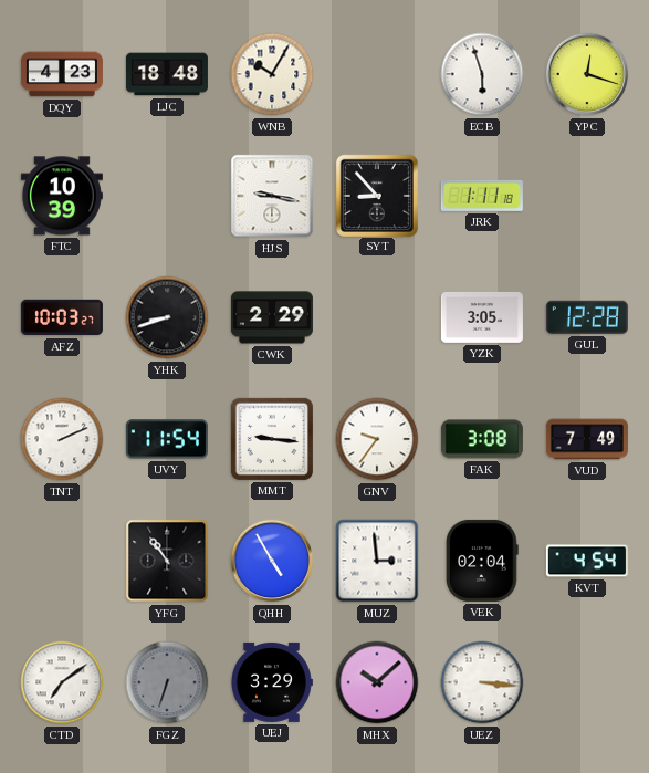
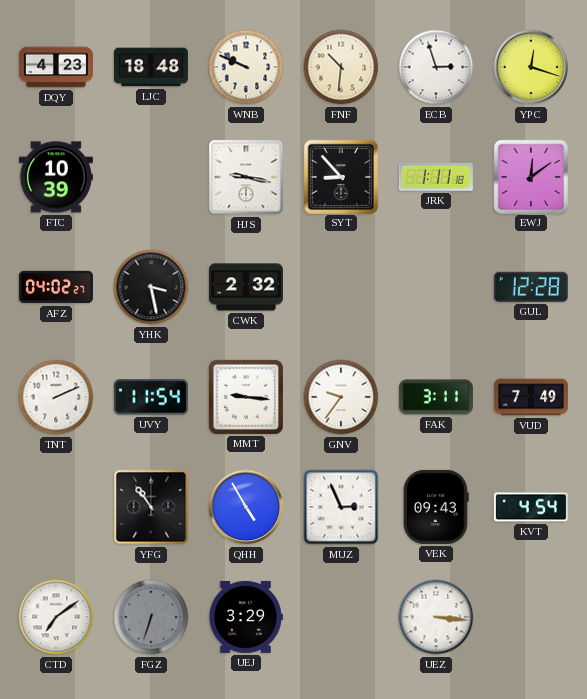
WNB: 10:05 -> 9:49 (246, 67)
FNF: none -> 10:31 (341, 67)
ECB: 5:57 -> 2:57 (436, 67)
EWJ: none -> 12:09 (530, 176)
AFZ: 10:03 -> 04:02 (56, 287)
YHK: 8:42 -> 3:28 (151, 287)
CWK: 2:29 -> 2:32 (246, 287)
YZK: 3:05 -> none (482, 317)
FAK: 3:08 -> 3:11 (436, 397)
MUZ: 2:59 -> 2:56 (341, 507)
VEK: 02:04 -> 09:43 (437, 507)
MHX: 10:08 -> none (377, 682)
